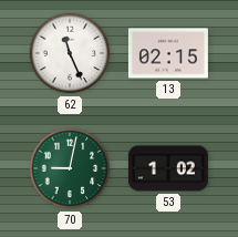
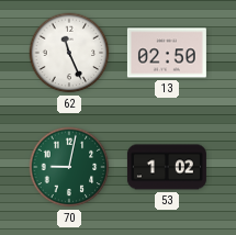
13: 02:15 -> 02:50 (167, 53)
